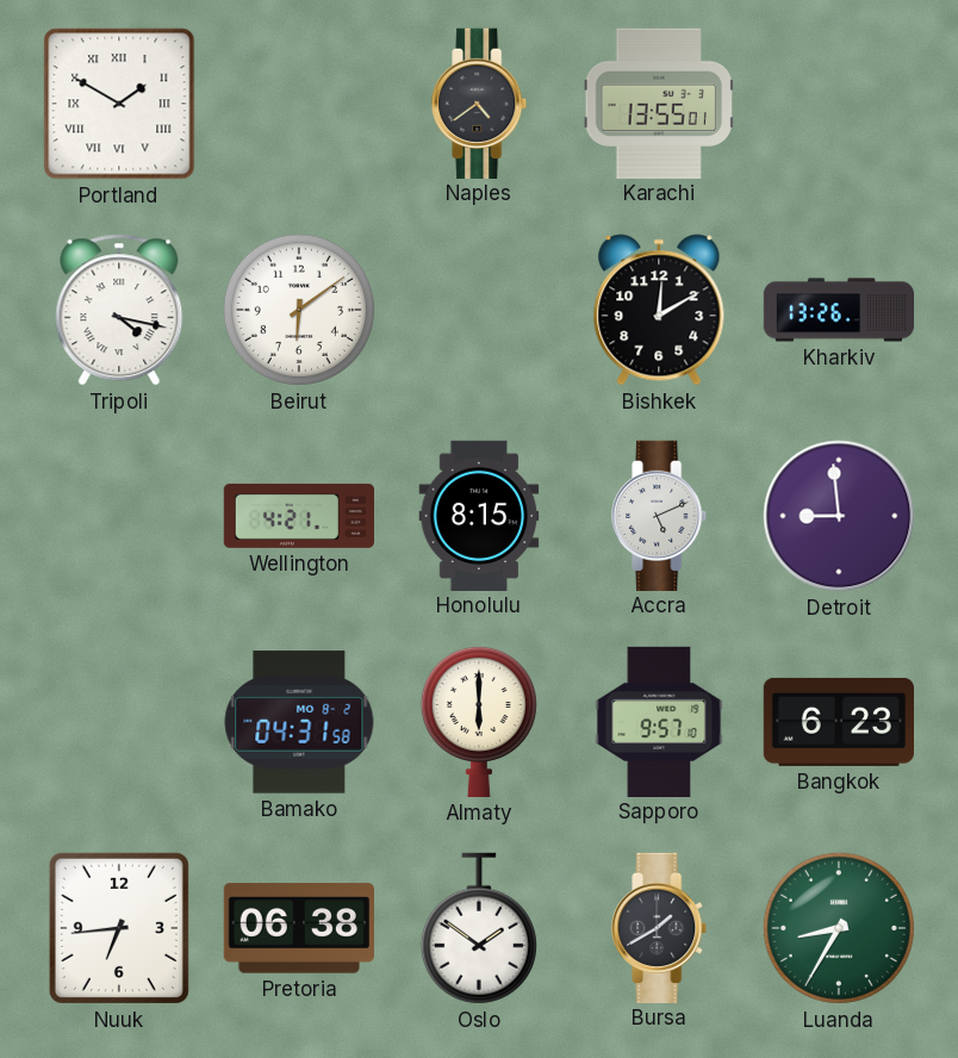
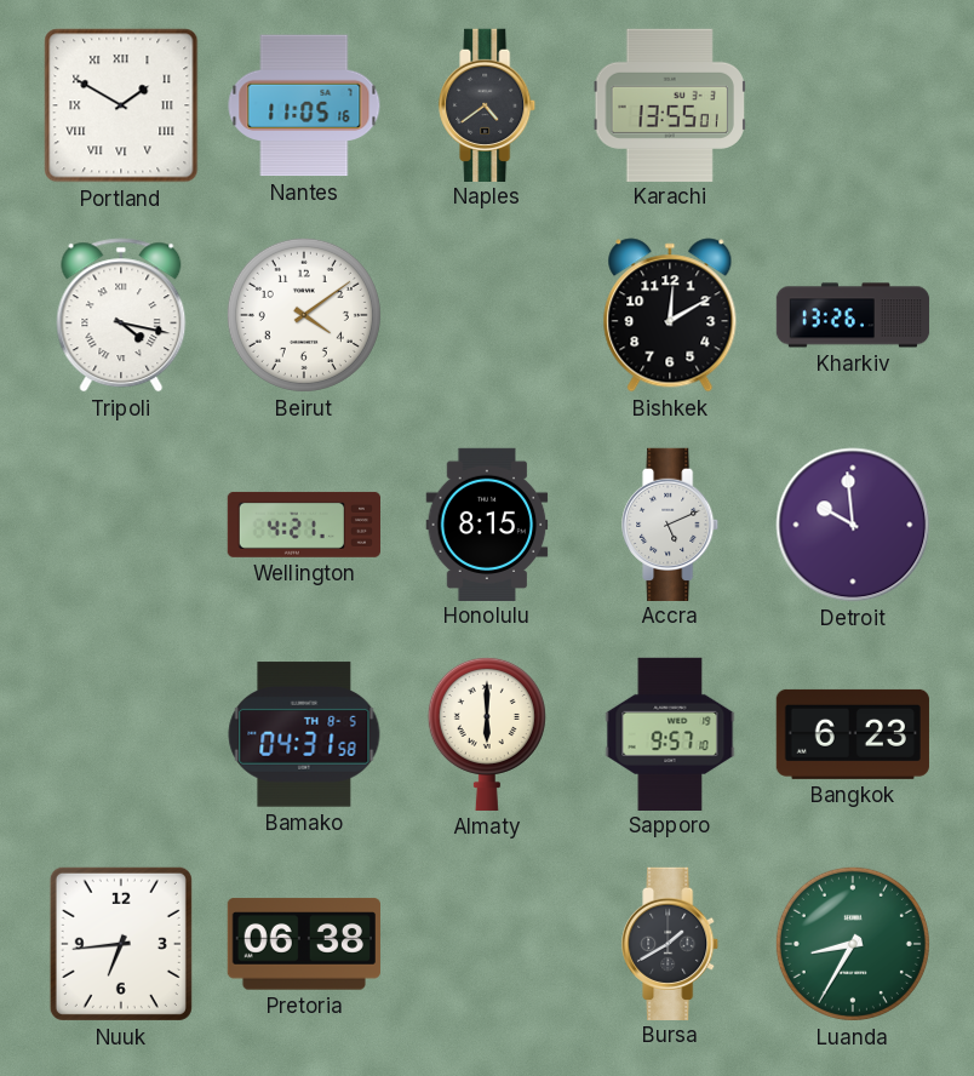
Nantes: none -> 11:05 (304, 105)
Beirut: 6:09 -> 4:09 (304, 315)
Detroit: 8:59 -> 9:59 (853, 525)
Bamako date: MO 8-2 -> TH 8-5 (304, 734)
Oslo: 1:51 -> none (479, 928)
